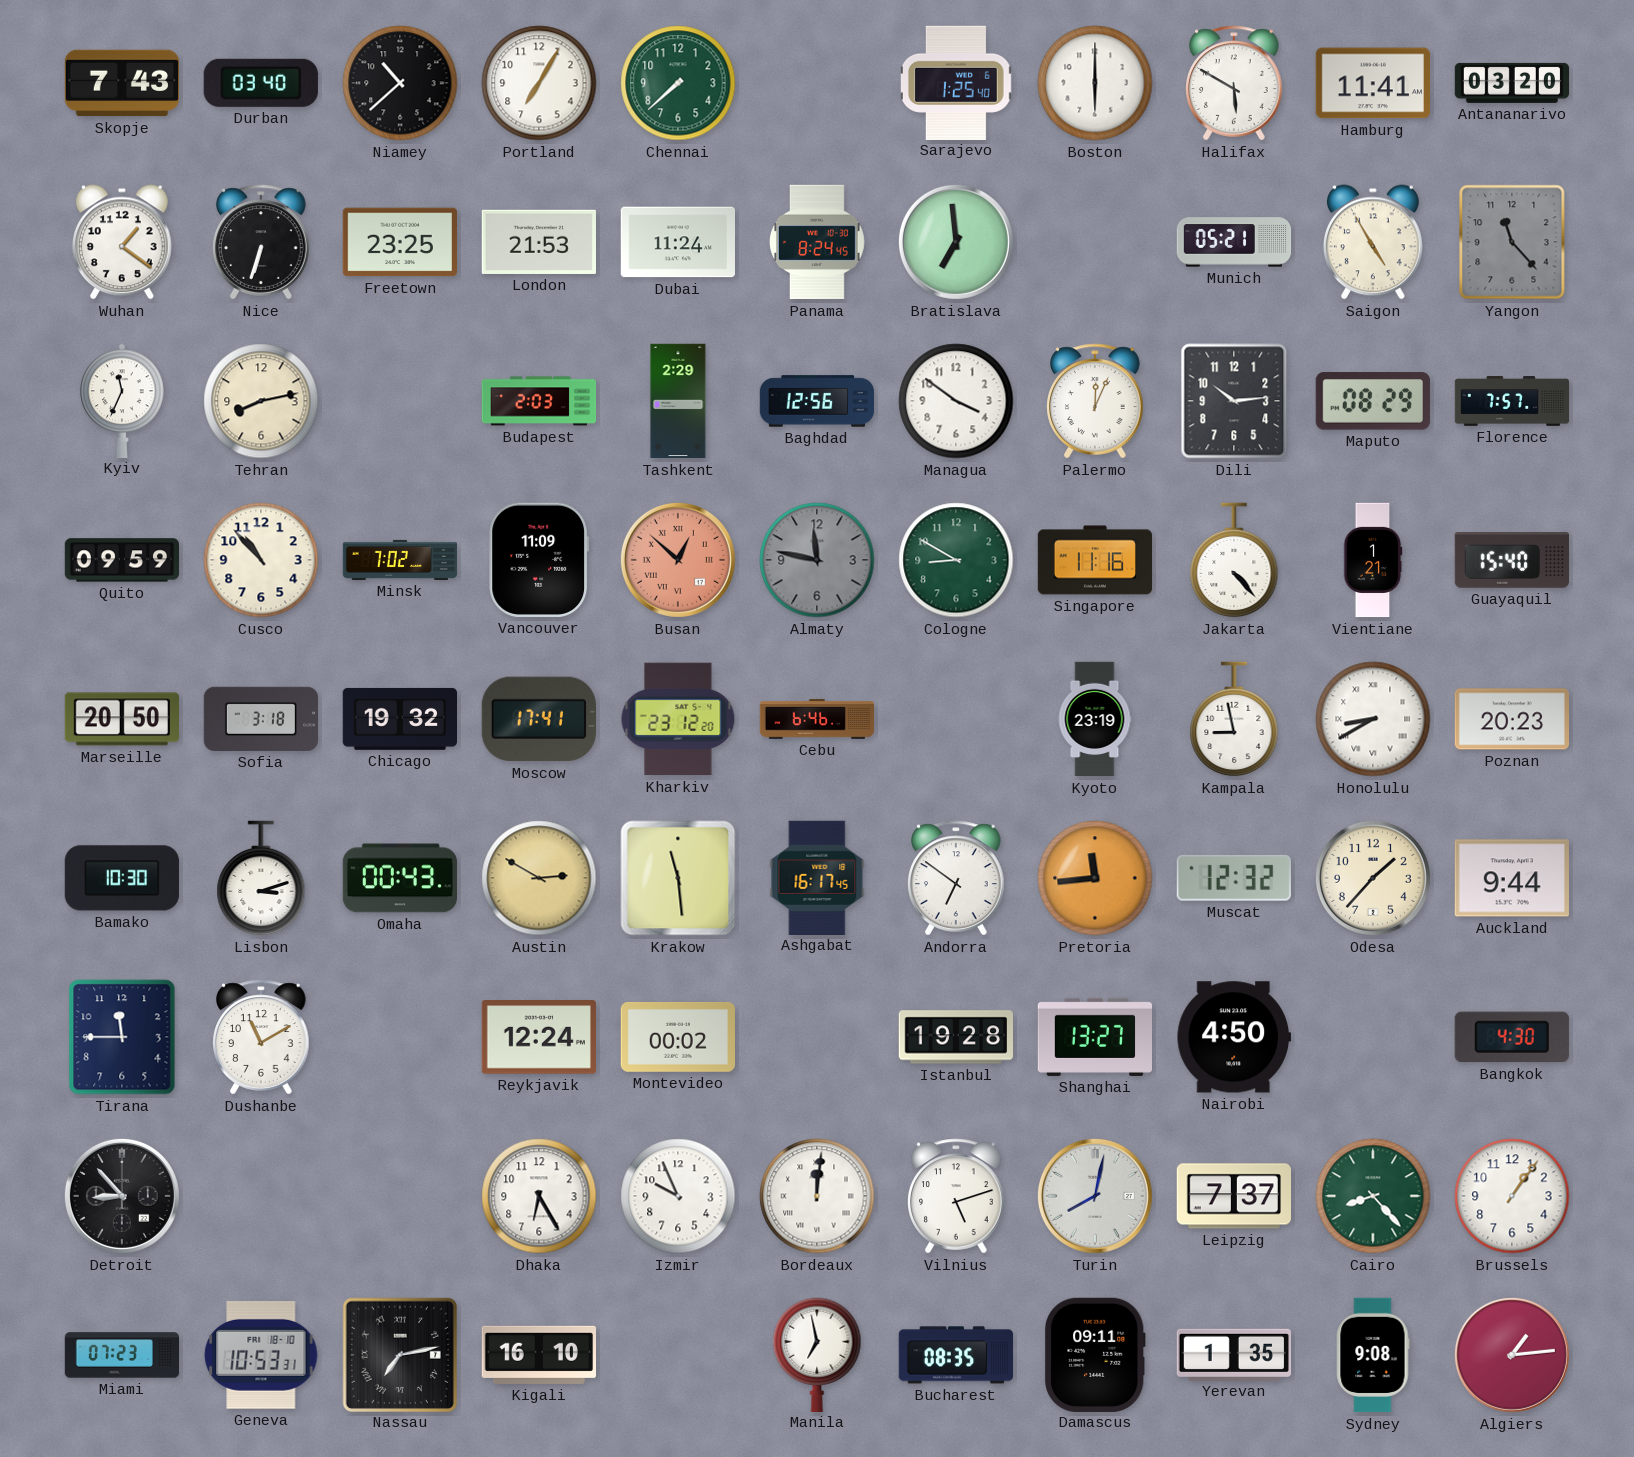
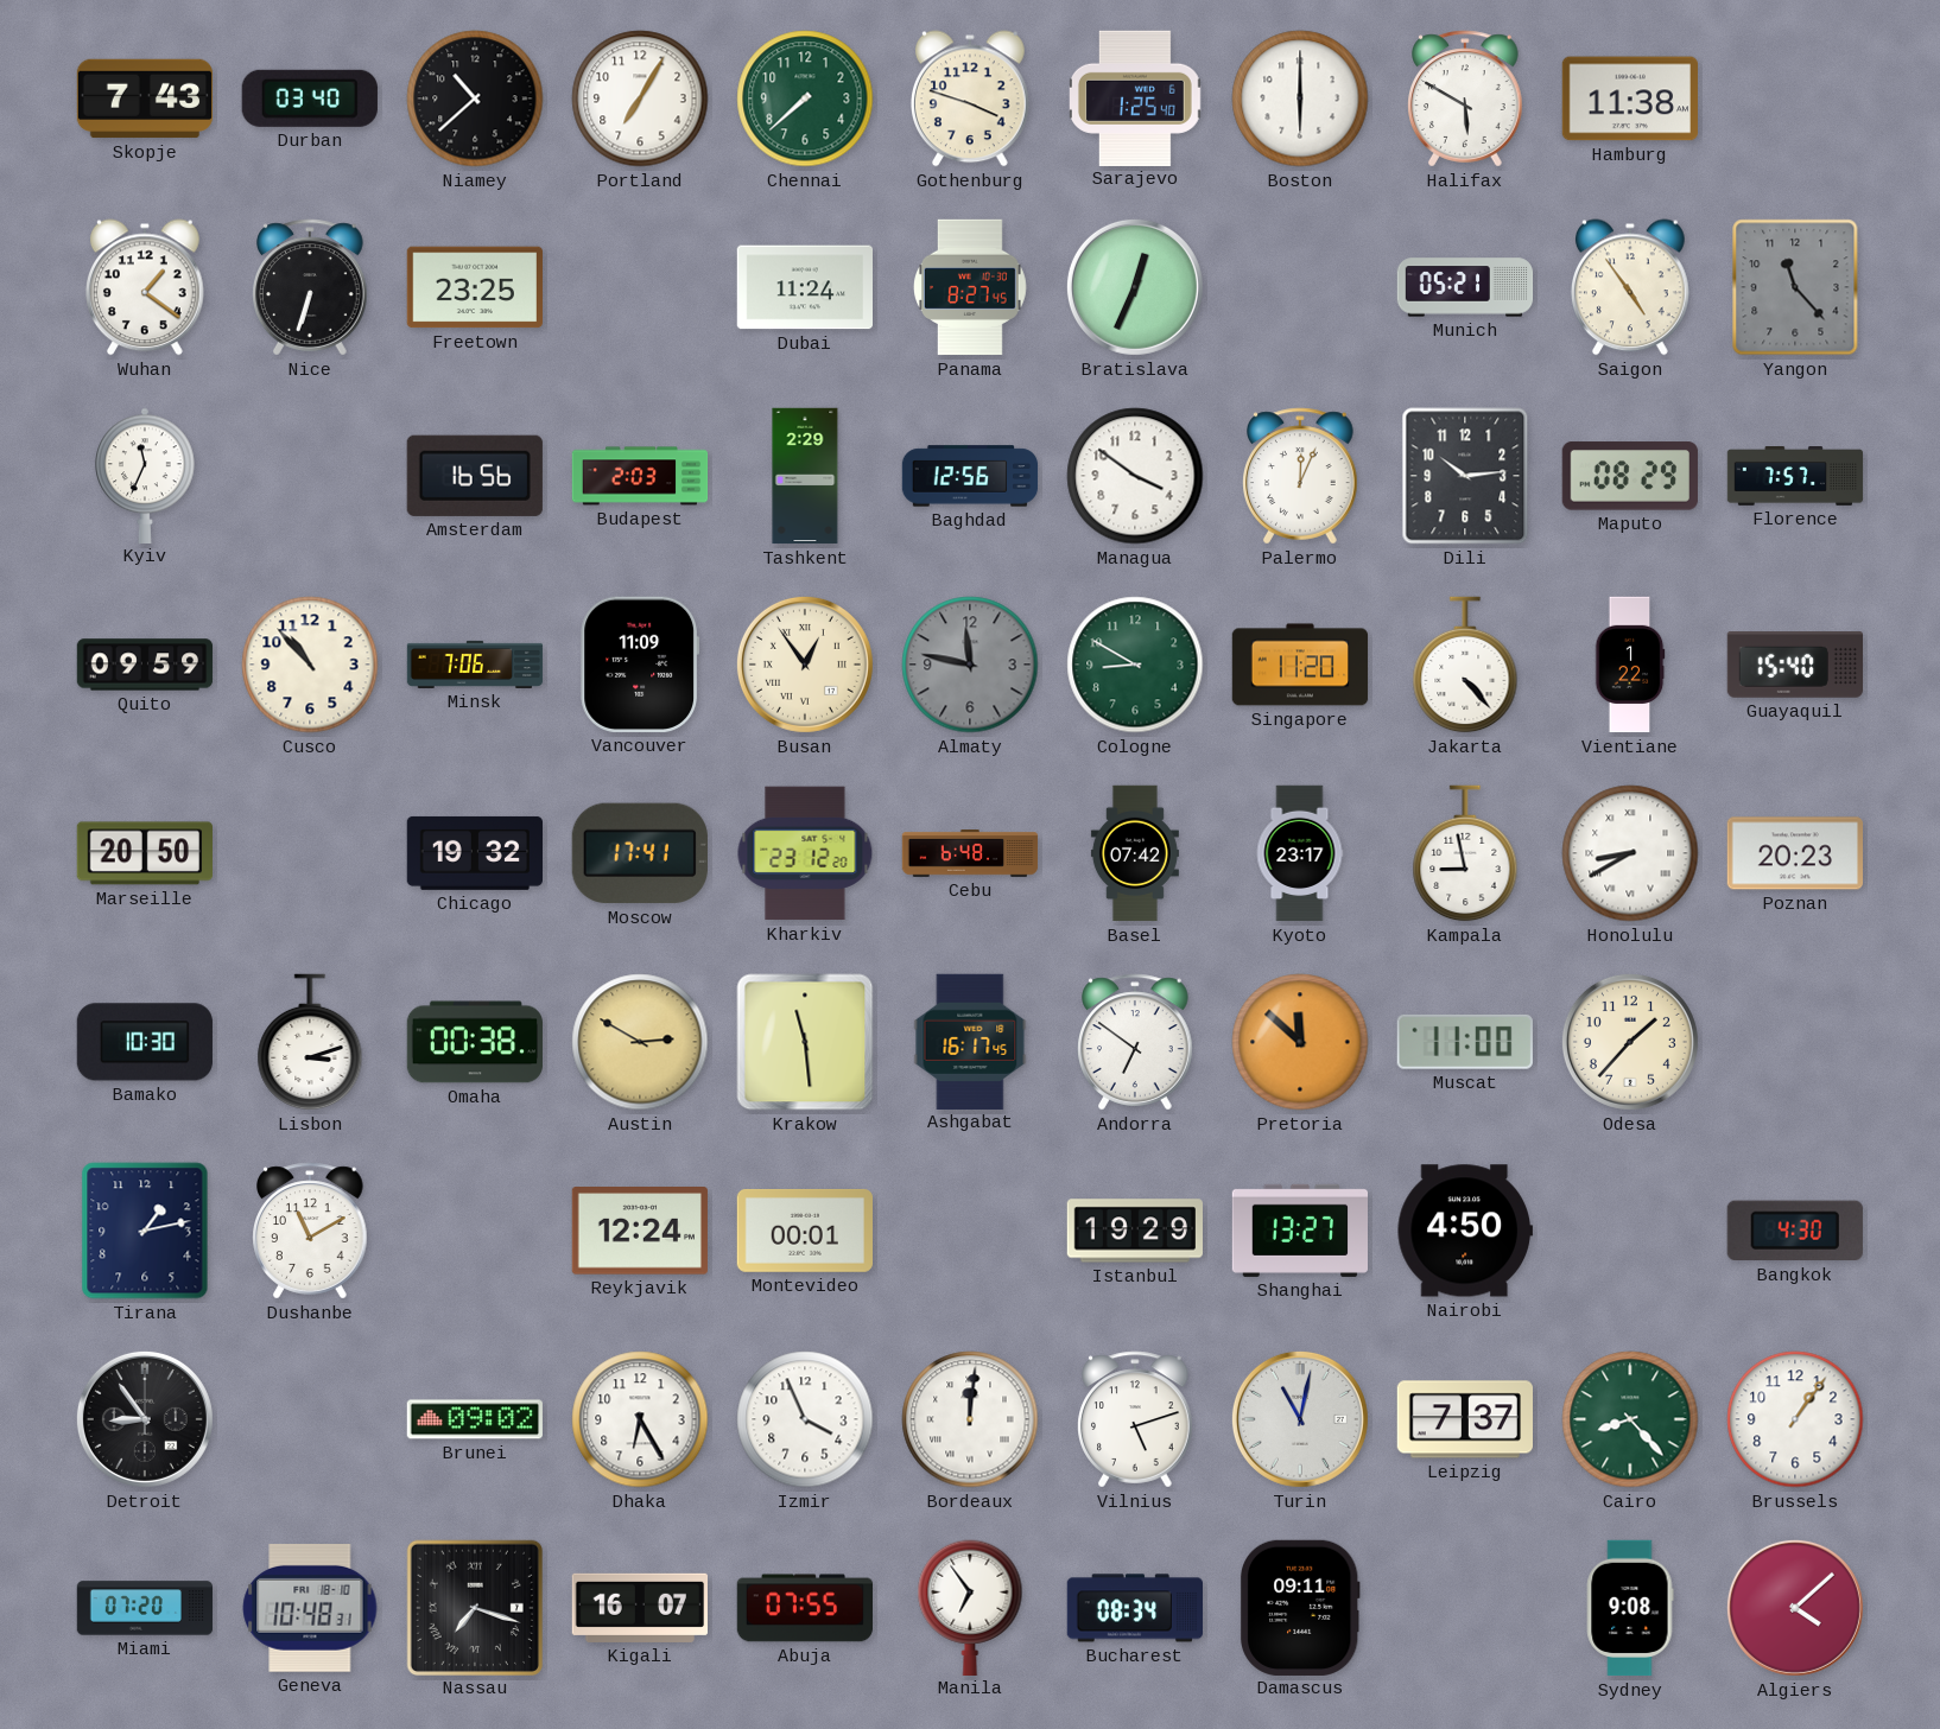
Gothenburg: none -> 3:48 (971, 98)
Hamburg: 11:41 -> 11:38 (1629, 98)
Antananarivo: 03:20 -> none (1512, 83)
London: 21:53 -> none (538, 242)
Panama: 8:24 -> 8:27 (971, 287)
Bratislava: 6:59 -> 12:34 (1135, 287)
Saigon: 4:55 -> 4:54 (1631, 287)
Tehran: 8:13 -> none (261, 401)
Amsterdam: none -> 16:56 (475, 476)
Minsk: 7:02 -> 7:06 (475, 665)
Busan: 12:52 -> 12:54 (805, 665)
Busan dial: salmon -> cream (805, 665)
Singapore: 11:16 -> 11:20 (1300, 665)
Vientiane: 1:21 -> 1:22 (1630, 665)
Sofia: 3:18 -> none (260, 719)
Cebu: 6:46 -> 6:48 (970, 854)
Basel: none -> 07:42 (1135, 853)
Kyoto: 23:19 -> 23:17 (1300, 853)
Omaha: 00:43 -> 00:38 (474, 1042)
Pretoria: 11:44 -> 11:52 (1300, 1042)
Muscat: 12:32 -> 11:00 (1465, 1042)
Auckland: 9:44 -> none (1512, 878)
Tirana: 11:45 -> 1:13 (145, 1231)
Montevideo: 00:02 -> 00:01 (804, 1231)
Istanbul: 19:28 -> 19:29 (1134, 1231)
Detroit: 8:53 -> 8:54 (145, 1419)
Brunei: none -> 09:02 (475, 1419)
Izmir: 9:56 -> 3:56 (805, 1419)
Turin: 8:02 -> 11:02 (1300, 1419)
Miami: 07:23 -> 07:20 (145, 1608)
Geneva: 10:53 -> 10:48 (310, 1608)
Nassau: 7:13 -> 7:18 (474, 1607)
Kigali: 16:10 -> 16:07 (639, 1608)
Abuja: none -> 07:55 (804, 1608)
Manila: 6:58 -> 6:54 (970, 1607)
Bucharest: 08:35 -> 08:34 (1134, 1608)
Yerevan: 1:35 -> none (1233, 1354)
Algiers: 1:14 -> 4:08 (1795, 1608)
